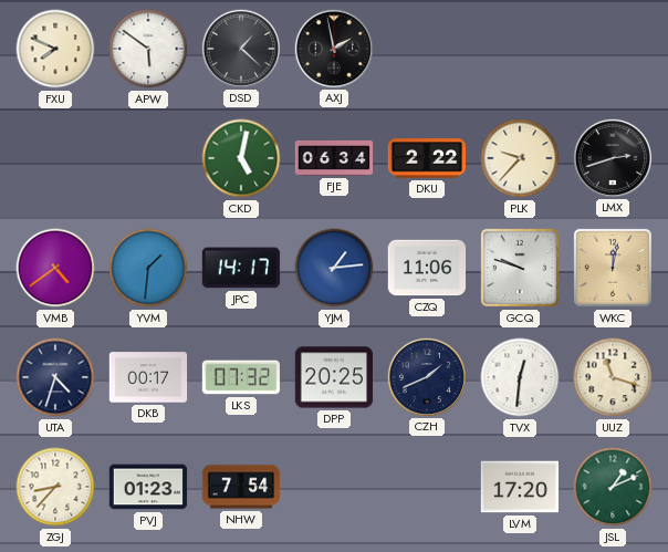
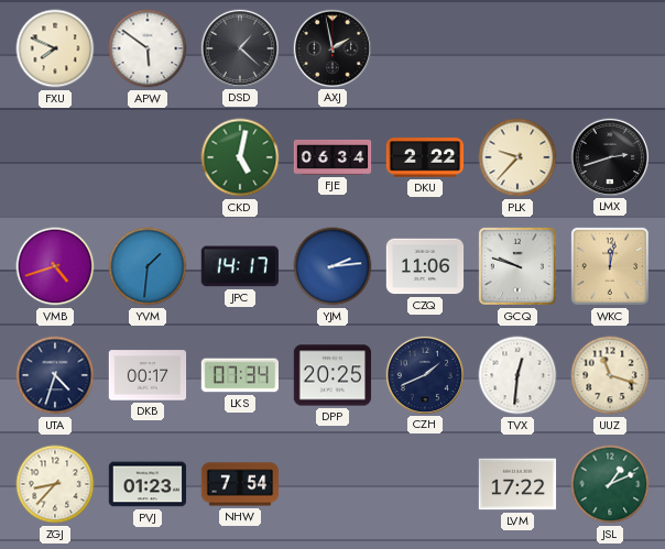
VMB: 4:39 -> 4:42 (55, 266)
YJM: 1:14 -> 2:14 (332, 266)
LKS: 07:32 -> 07:34 (239, 375)
LVM: 17:20 -> 17:22 (517, 484)
